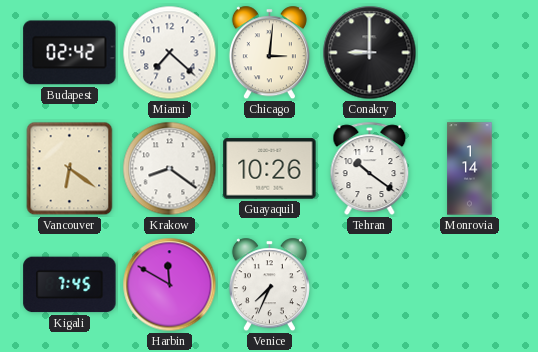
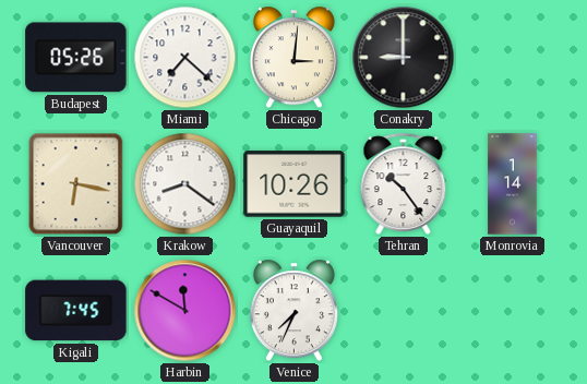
Budapest: 02:42 -> 05:26 (76, 58)
Vancouver: 6:21 -> 6:17 (76, 184)
Tehran: 10:21 -> 10:24 (404, 183)
